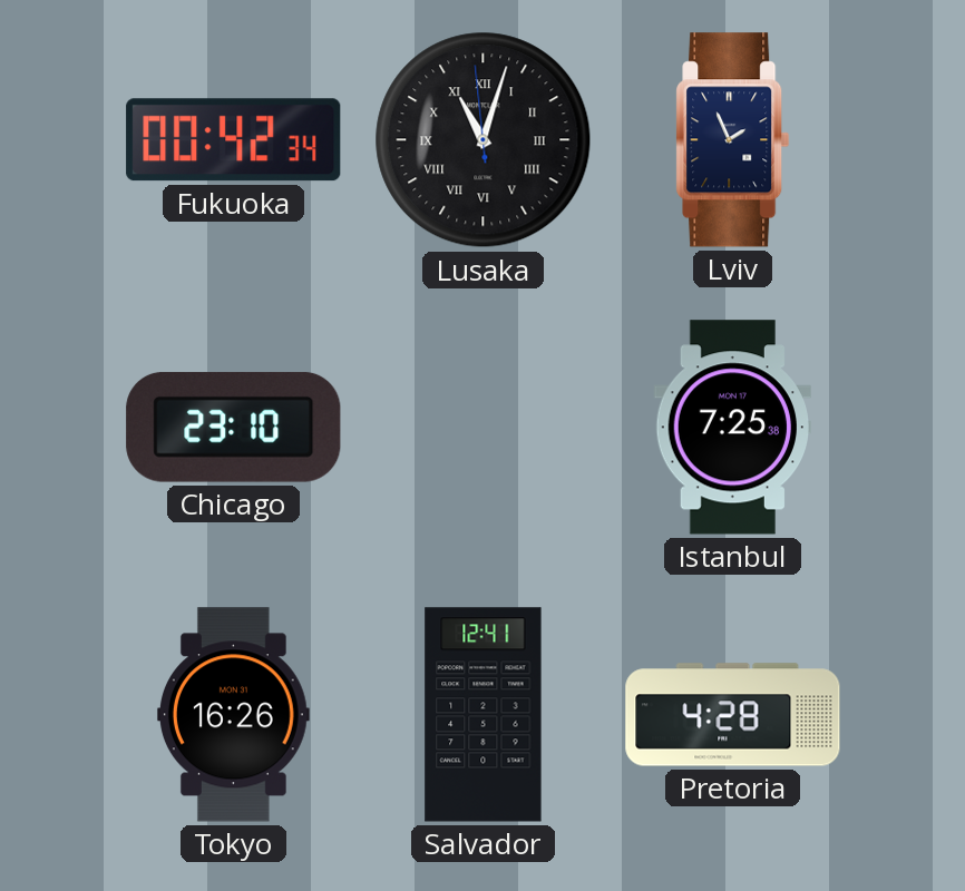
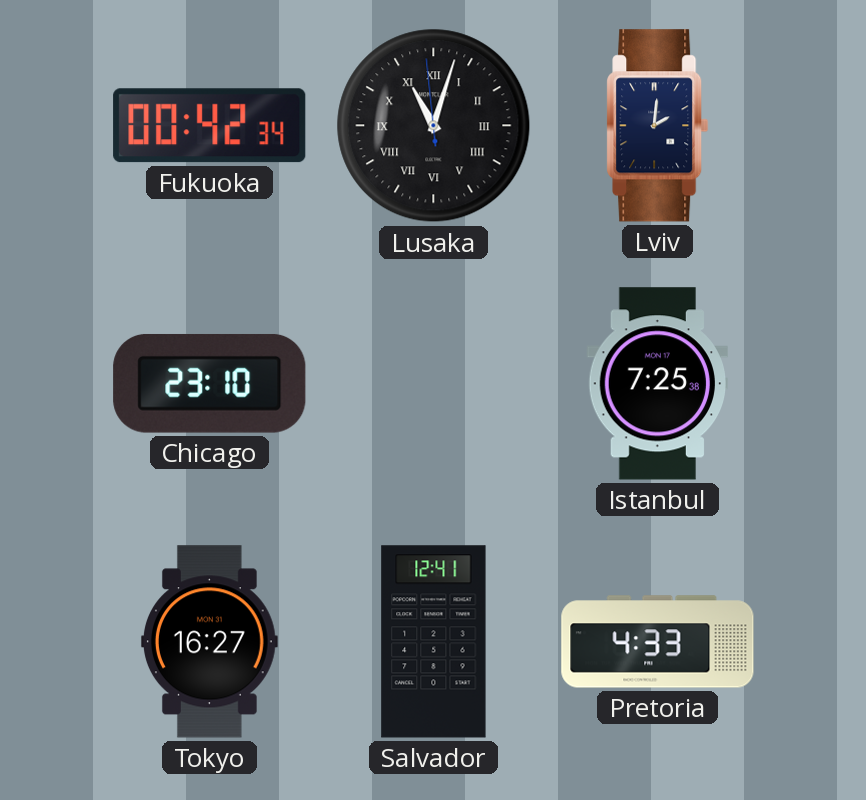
Lviv: 1:56 -> 2:01 (658, 126)
Tokyo: 16:26 -> 16:27 (209, 642)
Pretoria: 4:28 -> 4:33 (658, 642)
